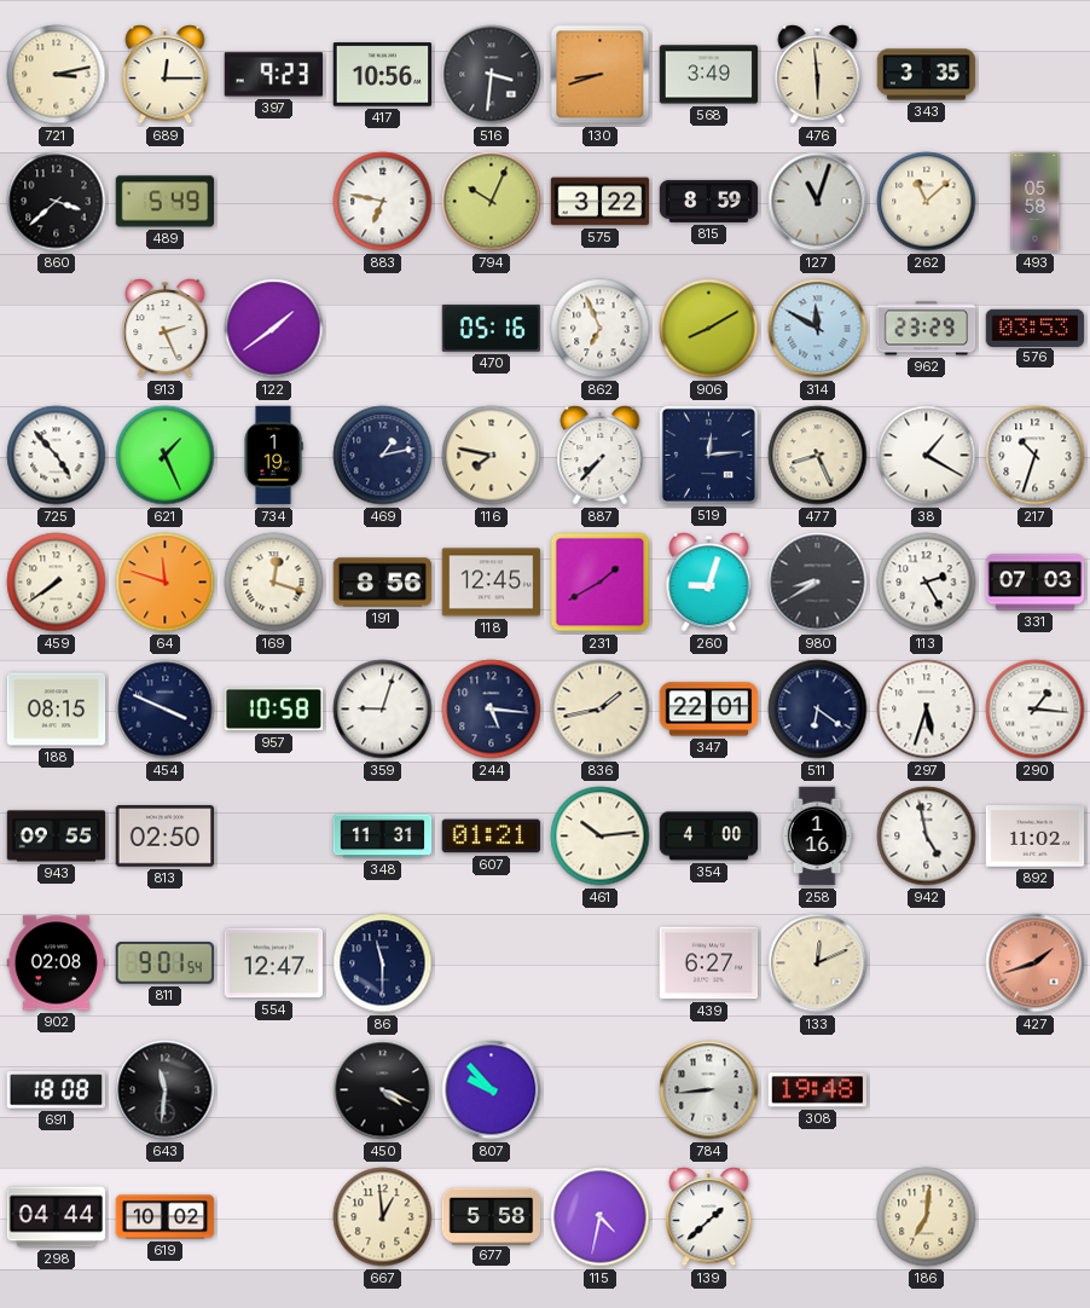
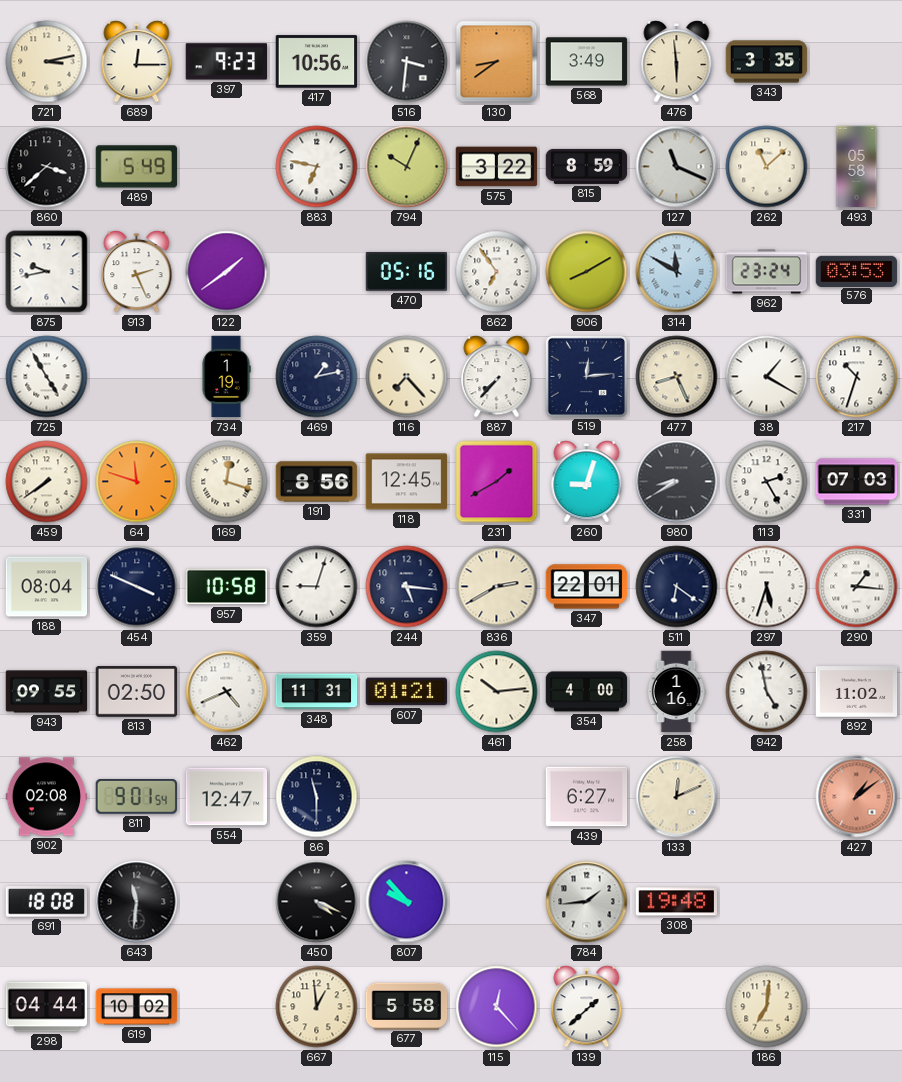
130: 8:42 -> 8:39 (497, 62)
127: 11:03 -> 11:19 (677, 167)
875: none -> 9:43 (47, 272)
862: 6:56 -> 6:54 (497, 272)
962: 23:29 -> 23:24 (767, 272)
725: 4:53 -> 4:55 (47, 377)
621: 1:26 -> none (166, 456)
116: 7:47 -> 7:23 (407, 377)
188: 08:15 -> 08:04 (47, 587)
836: 1:43 -> 2:40 (497, 587)
462: none -> 4:41 (227, 692)
427: 1:42 -> 1:09 (857, 797)
784: 8:44 -> 1:44 (587, 902)
115: 4:32 -> 12:23 (497, 1007)
